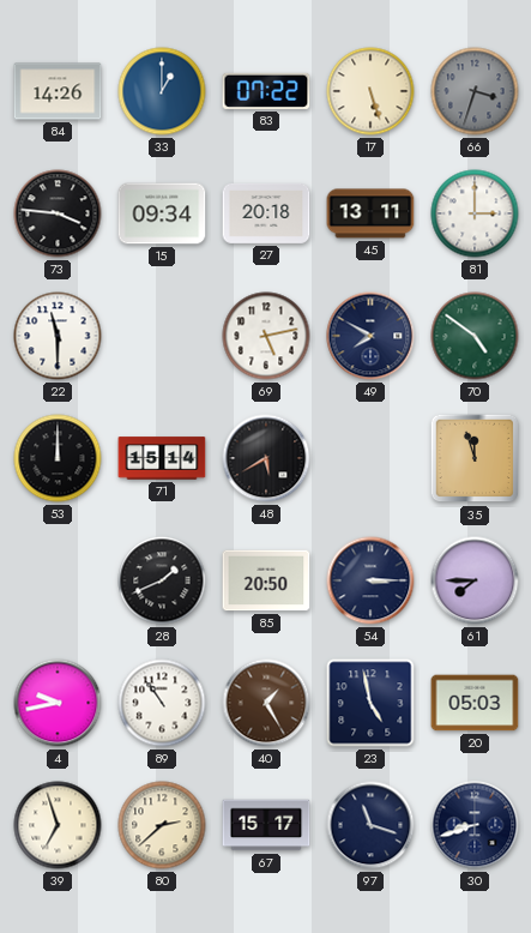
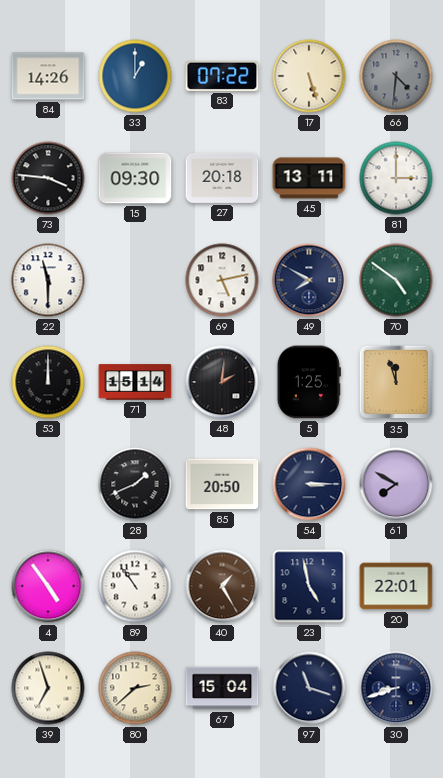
66: 3:33 -> 4:31 (396, 76)
15: 09:34 -> 09:30 (135, 178)
48: 5:40 -> 2:01 (222, 382)
5: none -> 1:25 (309, 382)
61: 7:45 -> 7:50 (396, 484)
4: 9:43 -> 4:54 (48, 586)
20: 05:03 -> 22:01 (396, 586)
67: 15:17 -> 15:04 (222, 688)
